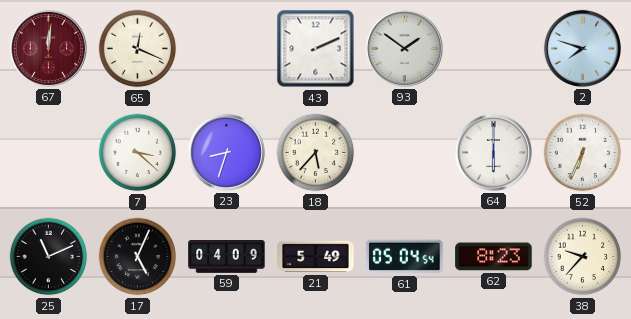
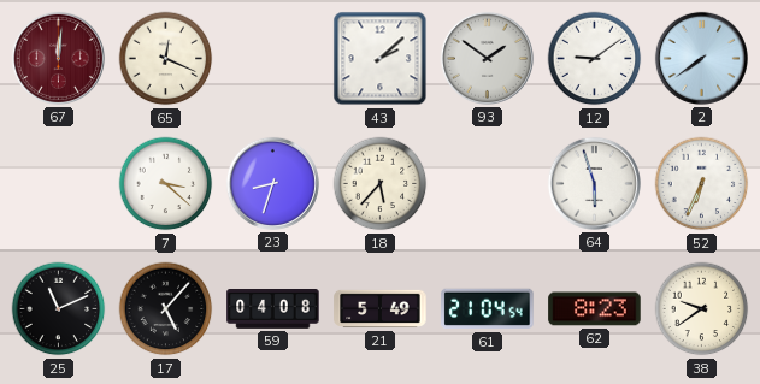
43: 2:11 -> 2:08 (381, 59)
12: none -> 9:09 (595, 59)
2: 7:48 -> 7:39 (701, 58)
64: 6:00 -> 5:57 (594, 183)
17: 5:04 -> 5:07 (166, 309)
59: 04:09 -> 04:08 (273, 309)
61: 05:04 -> 21:04 (488, 309)
38: 9:37 -> 9:39 (702, 309)
